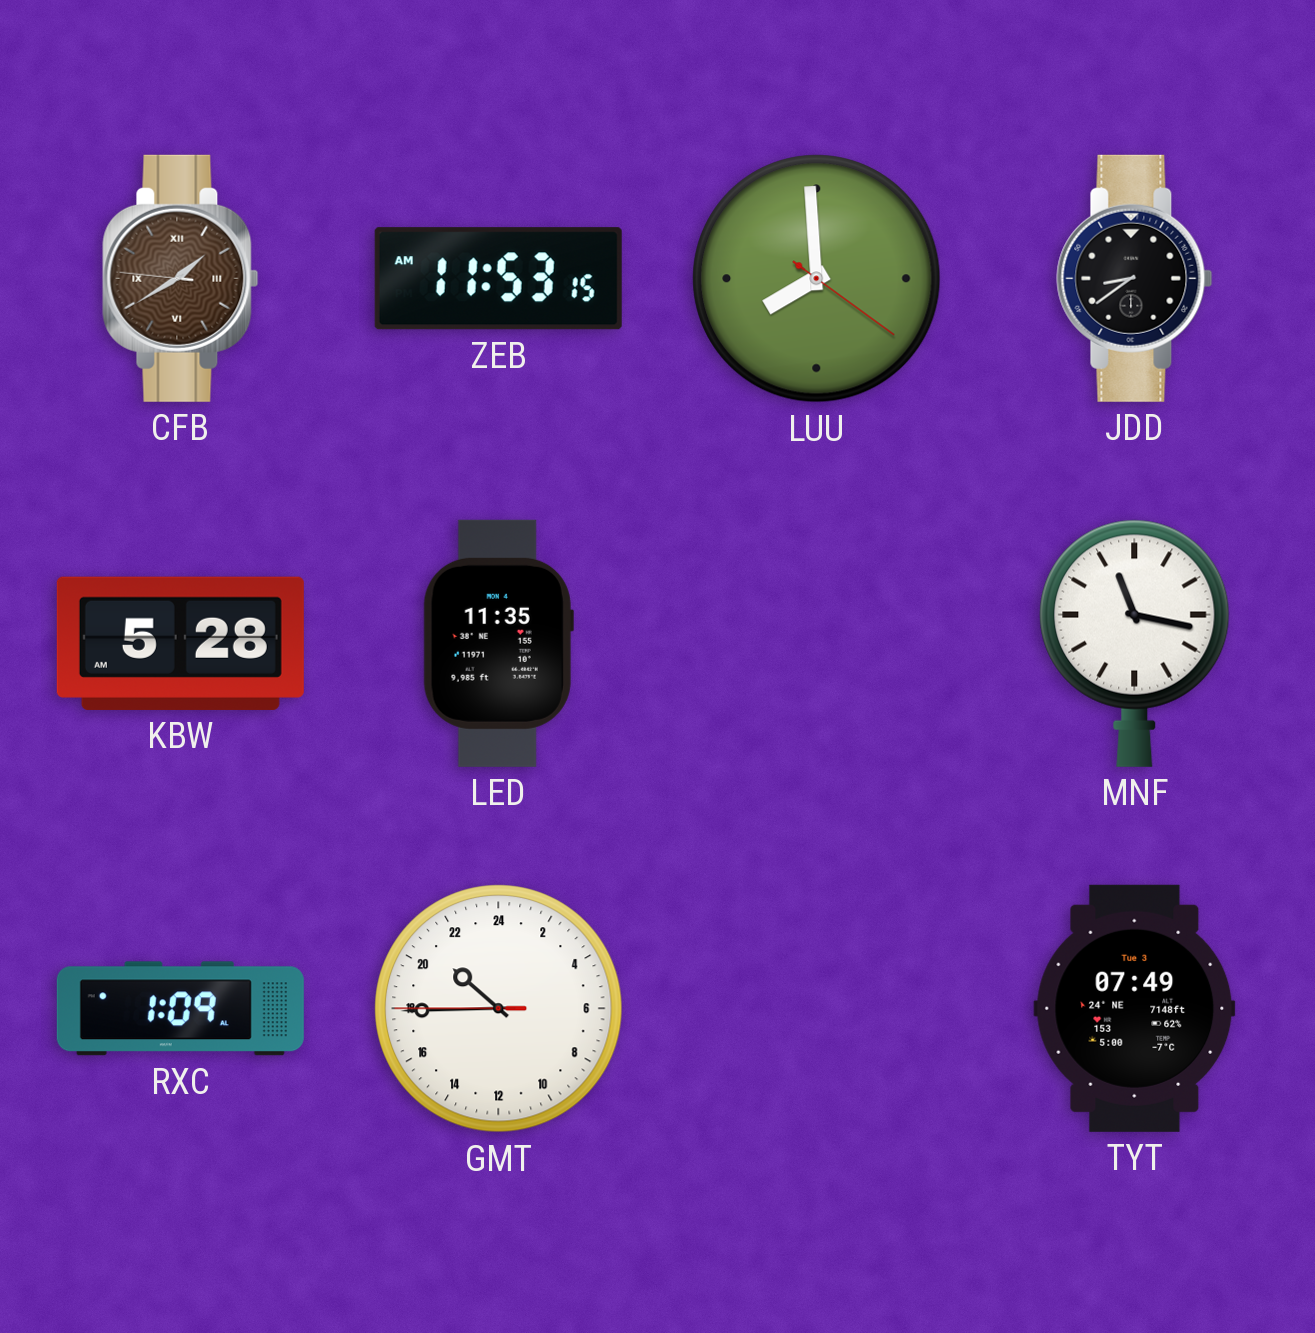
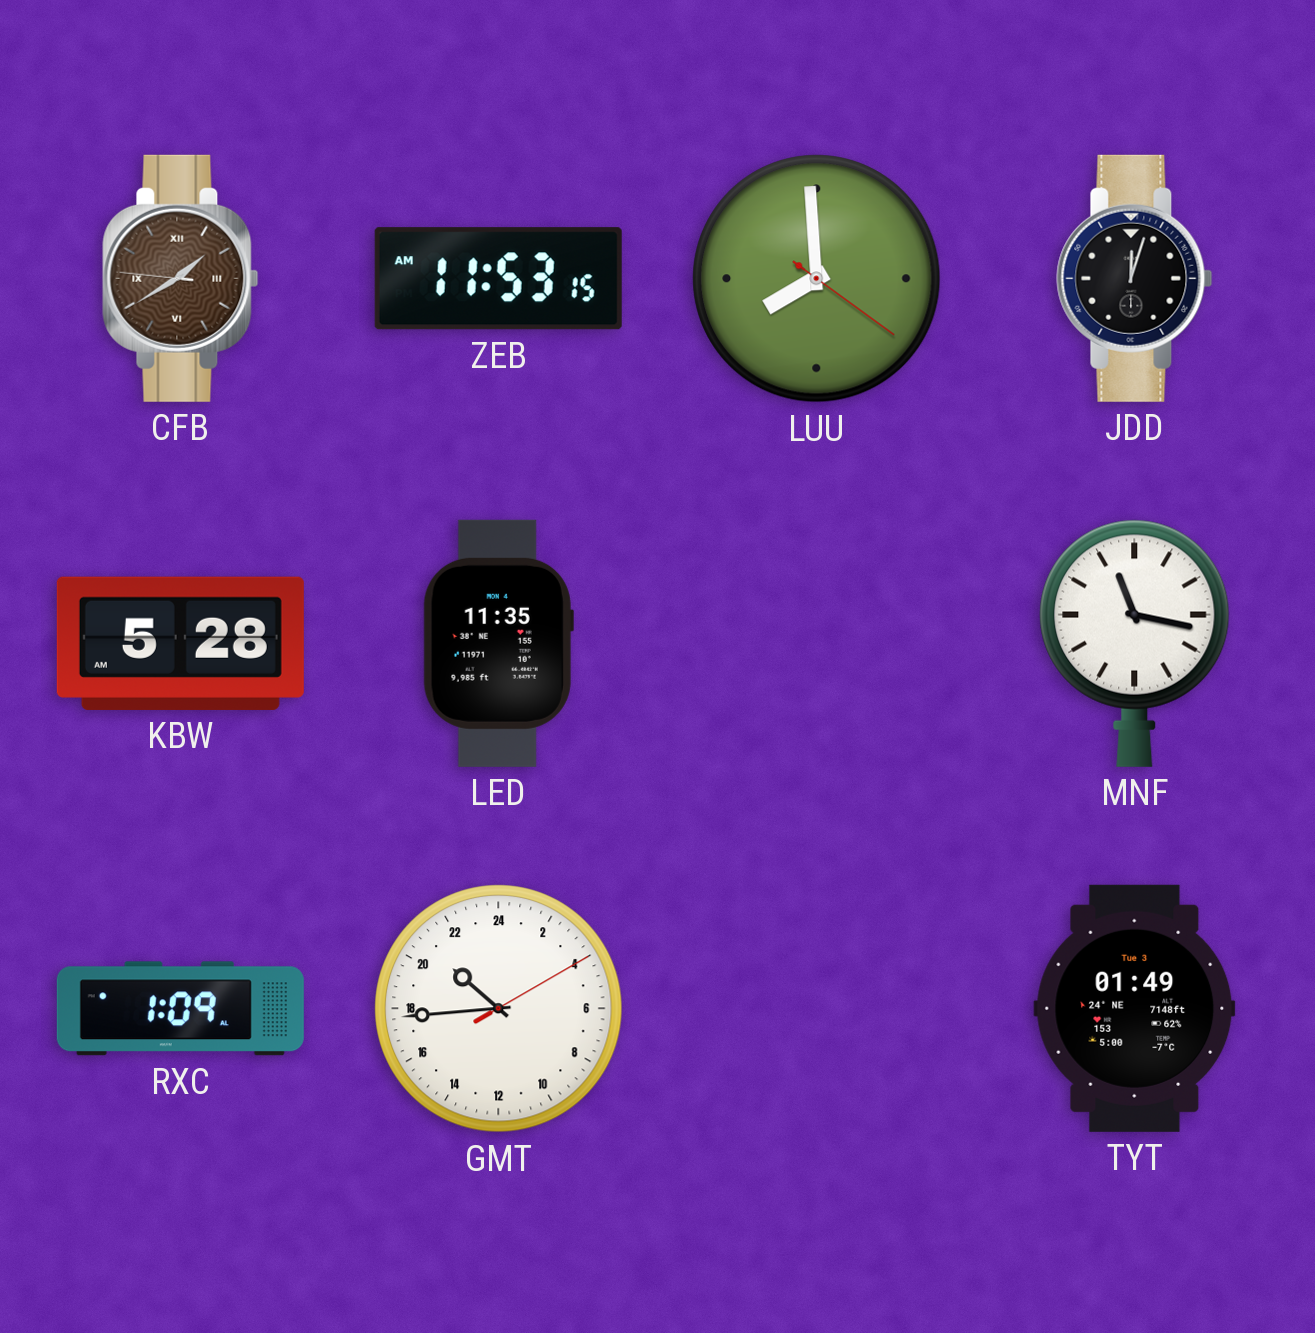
JDD: 8:39 -> 12:03 (1135, 278)
GMT: 20:44:45 -> 20:44:10 (499, 1009)
TYT: 07:49 -> 01:49 (1135, 1008)
